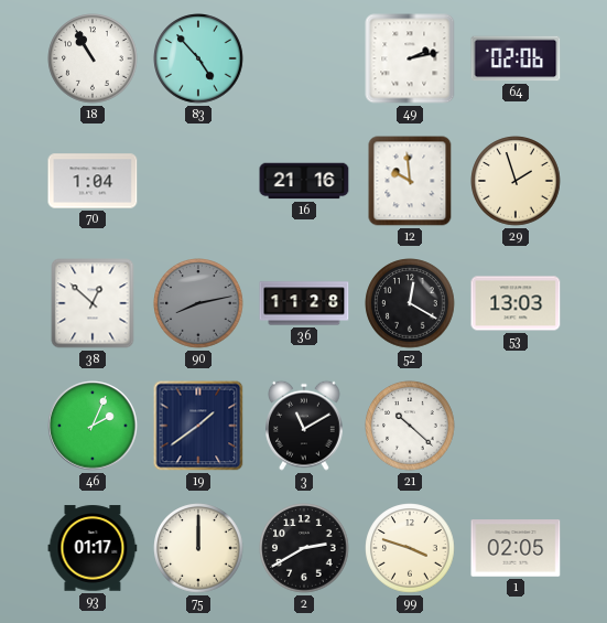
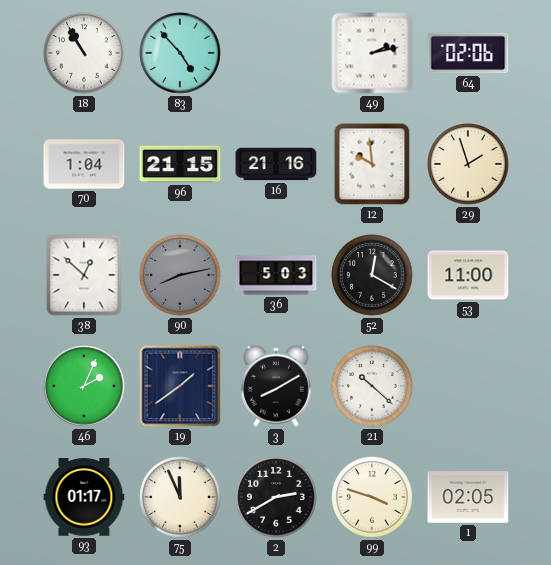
96: none -> 21:15 (180, 164)
36: 11:28 -> 5:03 (276, 275)
53: 13:03 -> 11:00 (468, 275)
3: 11:10 -> 8:10 (277, 386)
75: 12:00 -> 11:56 (180, 497)
